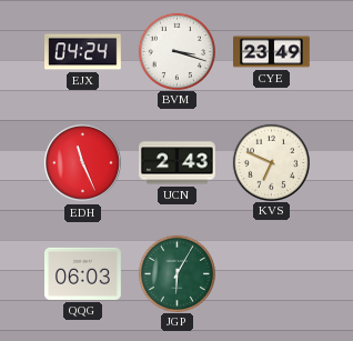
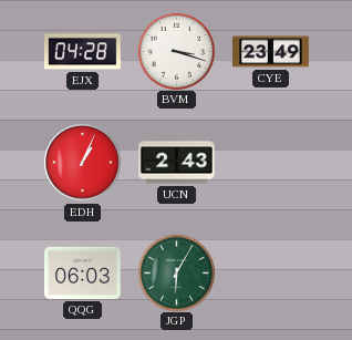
EJX: 04:24 -> 04:28 (83, 52)
EDH: 11:26 -> 1:04 (83, 163)
KVS: 6:49 -> none (271, 162)
